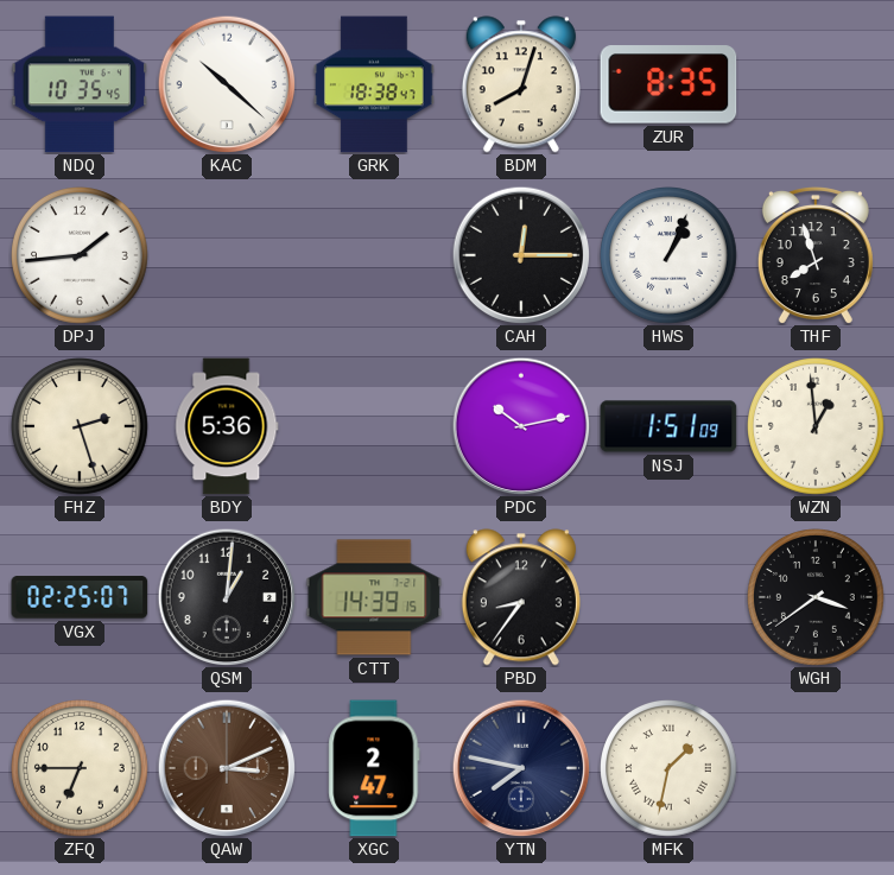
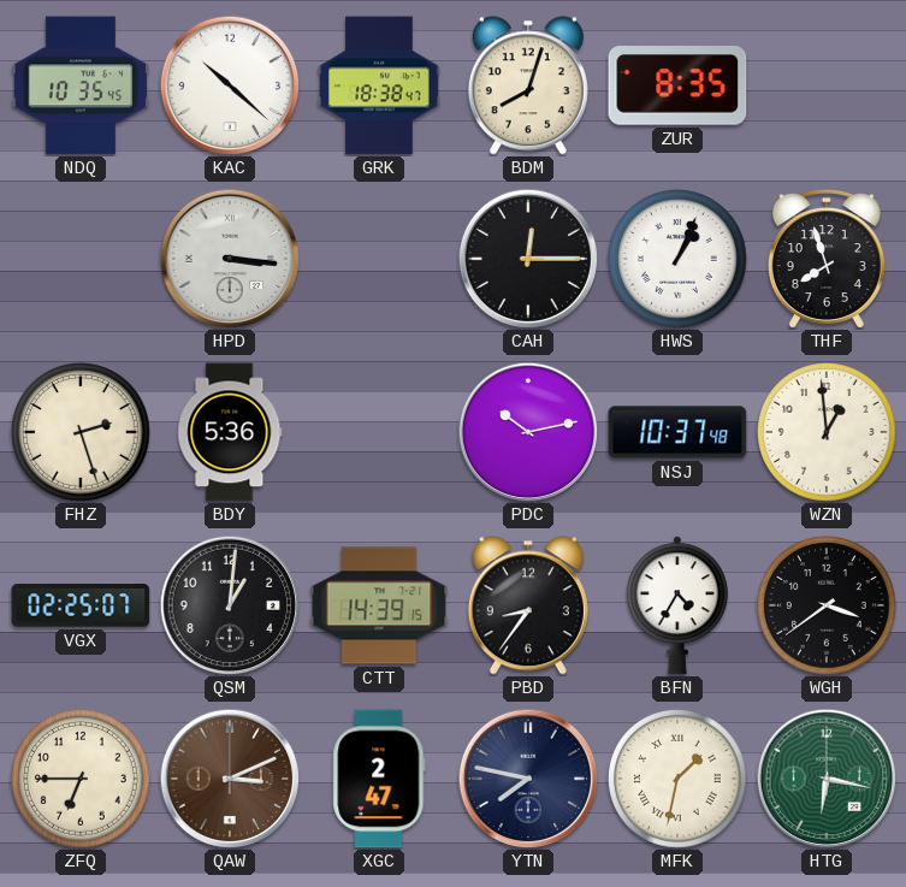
DPJ: 1:44 -> none (81, 256)
HPD: none -> 3:16 (230, 259)
NSJ: 1:51 -> 10:37 (677, 432)
BFN: none -> 4:35 (677, 605)
HTG: none -> 6:17 (827, 779)
